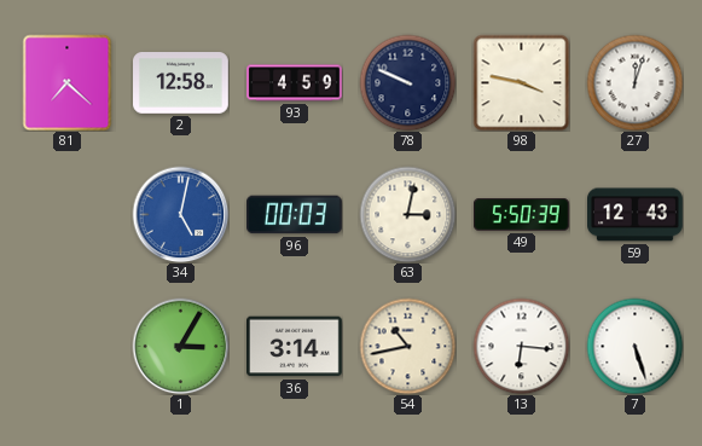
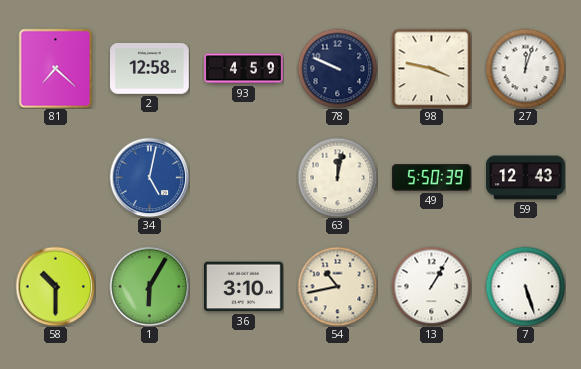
96: 00:03 -> none (295, 215)
63: 3:02 -> 12:02 (337, 177)
58: none -> 10:30 (55, 286)
1: 3:05 -> 6:05 (149, 286)
36: 3:14 -> 3:10 (244, 287)
13: 6:16 -> 1:05 (431, 286)
